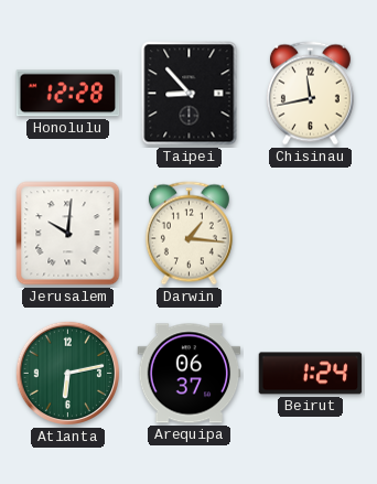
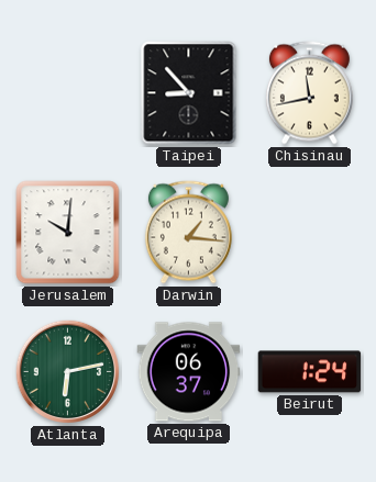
Honolulu: 12:28 -> none (68, 94)
